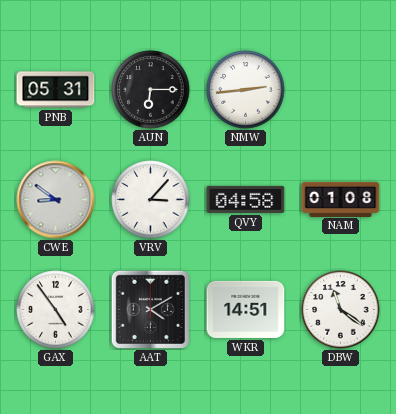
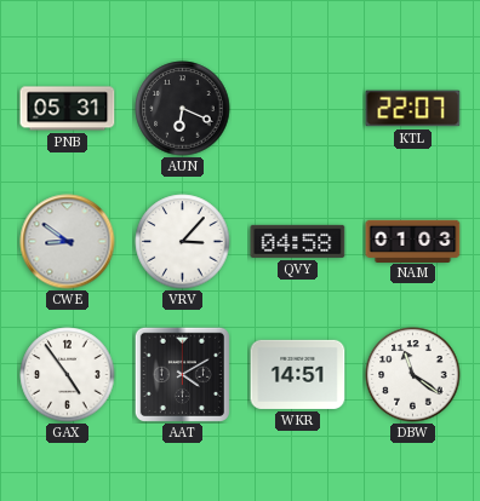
AUN: 6:15 -> 6:19 (183, 109)
NMW: 2:44 -> none (246, 90)
KTL: none -> 22:07 (413, 109)
NAM: 01:08 -> 01:03 (413, 241)
